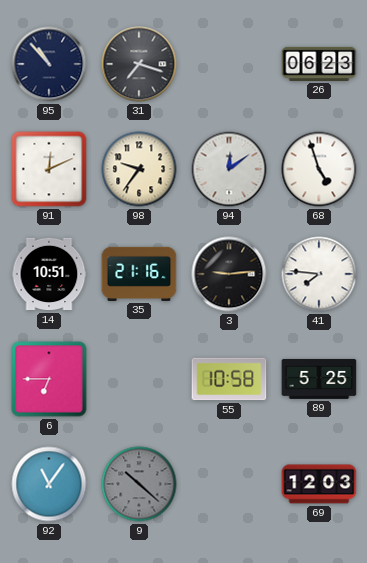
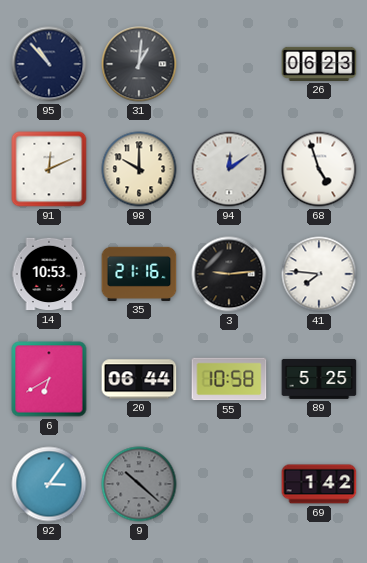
31: 7:18 -> 1:01 (139, 64)
98: 9:36 -> 10:00 (139, 169)
14: 10:51 -> 10:53 (49, 274)
6: 6:45 -> 6:40 (49, 379)
20: none -> 06:44 (139, 379)
92: 11:06 -> 3:06 (49, 484)
69: 12:03 -> 1:42 (319, 484)
